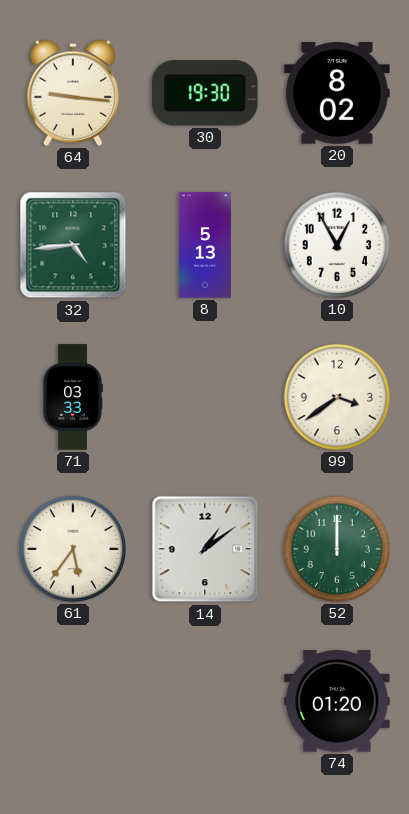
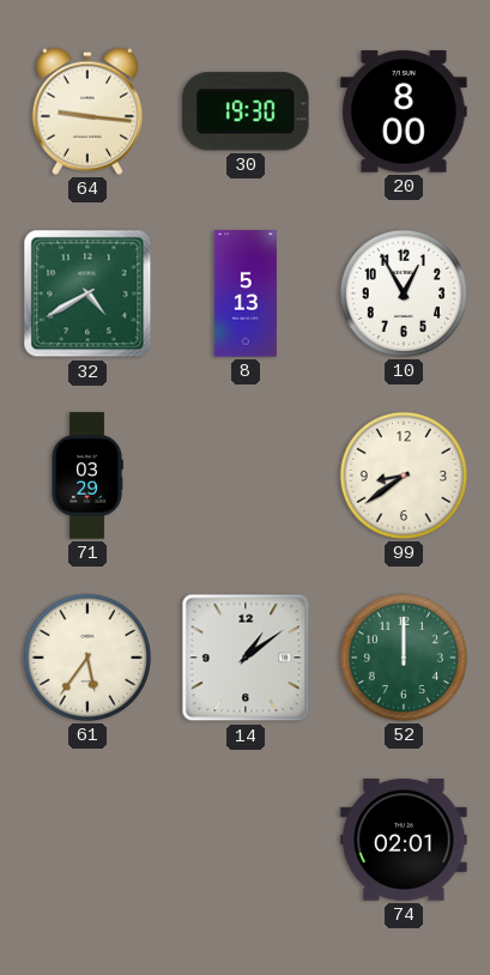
20: 8:02 -> 8:00 (404, 111)
32: 4:44 -> 4:40 (87, 293)
71: 03:33 -> 03:29 (87, 476)
99: 3:39 -> 8:39 (404, 476)
74: 01:20 -> 02:01 (404, 840)
